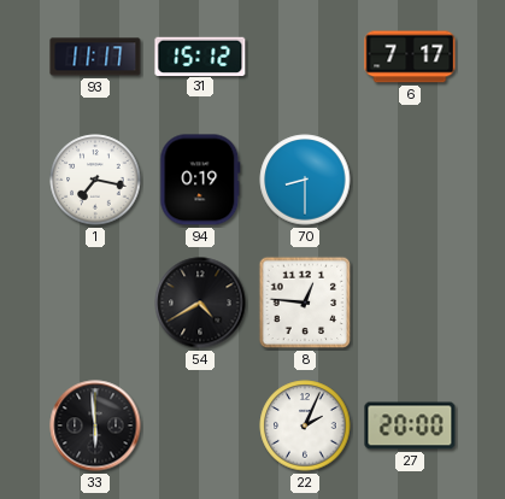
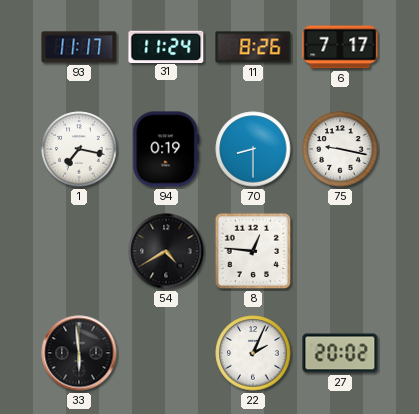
31: 15:12 -> 11:24 (166, 46)
11: none -> 8:26 (253, 47)
75: none -> 9:17 (340, 149)
27: 20:00 -> 20:02 (340, 353)
